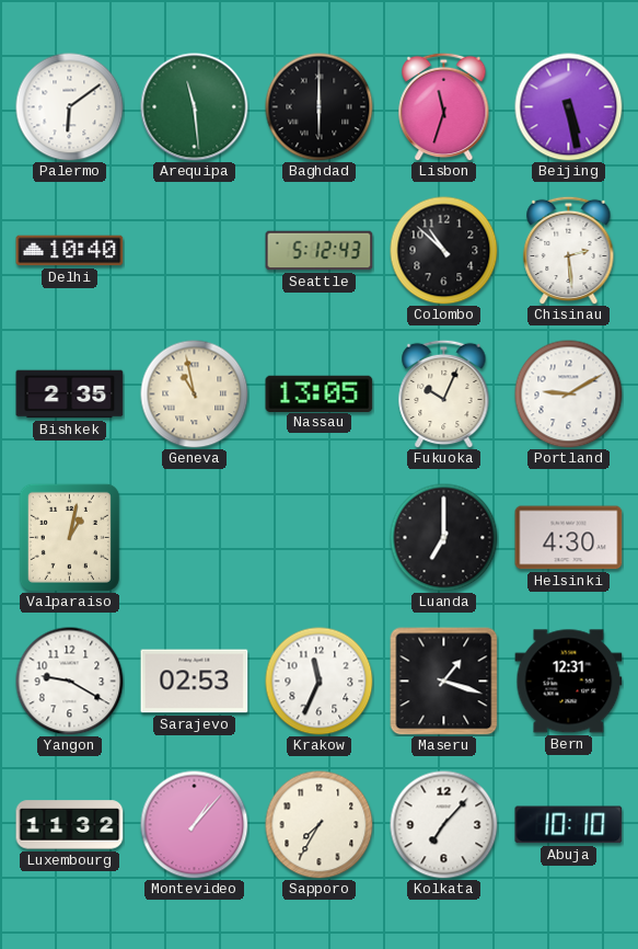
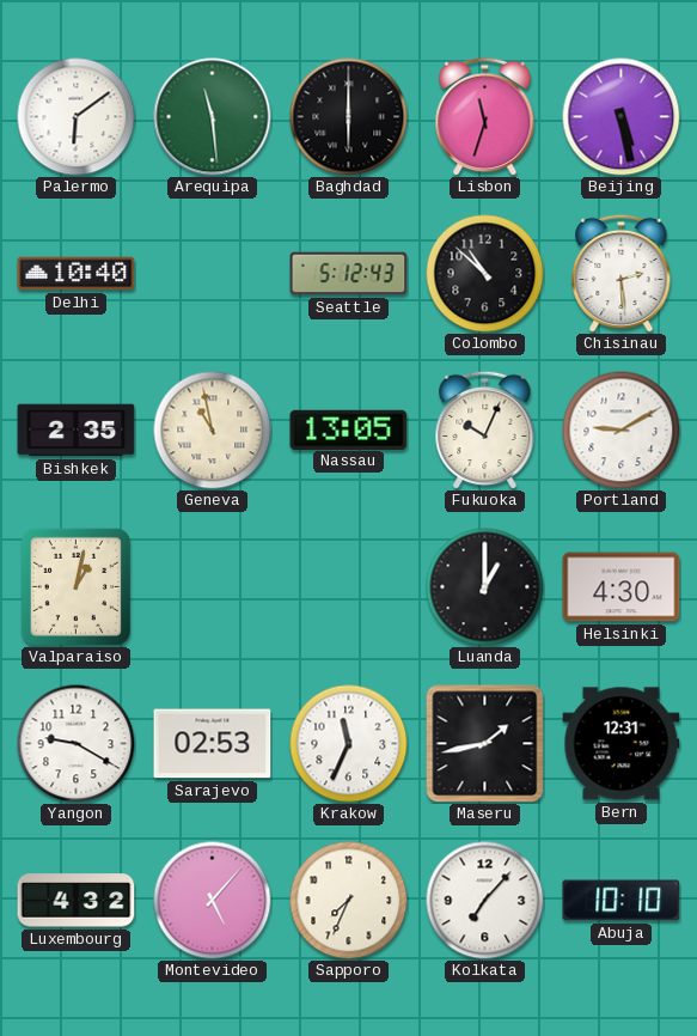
Luanda: 7:00 -> 1:00 (485, 587)
Maseru: 1:18 -> 1:43 (484, 743)
Luxembourg: 11:32 -> 4:32 (77, 901)
Montevideo: 1:07 -> 5:07 (213, 901)
Sapporo: 7:35 -> 7:34 (349, 901)
